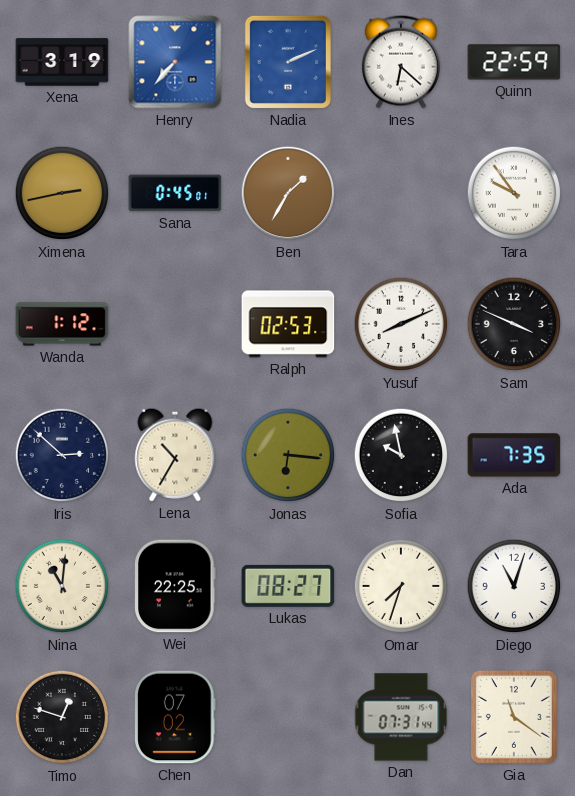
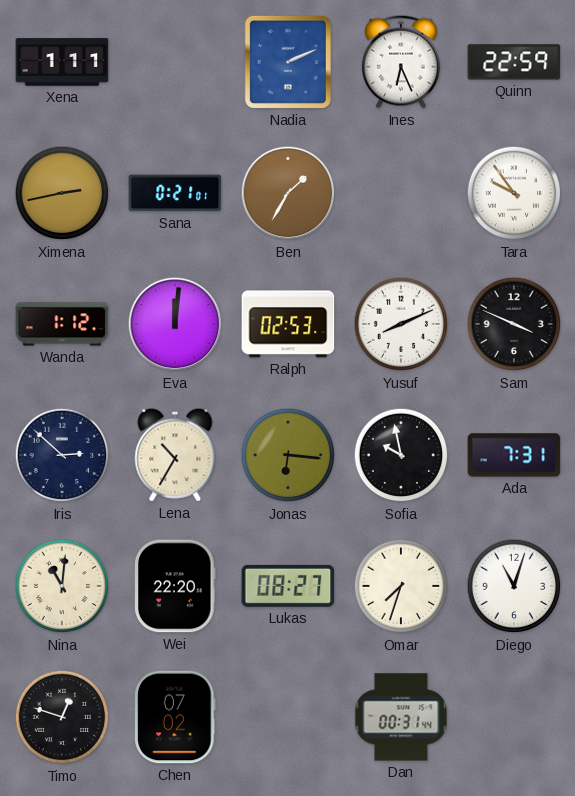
Xena: 3:19 -> 1:11 (62, 62)
Henry: 7:37 -> none (175, 62)
Ines: 6:22 -> 6:26 (401, 62)
Sana: 0:45 -> 0:21 (175, 193)
Eva: none -> 12:01 (175, 324)
Ada: 7:35 -> 7:31 (514, 455)
Wei: 22:25 -> 22:20 (175, 586)
Dan: 07:31 -> 00:31 (401, 717)
Gia: 11:21 -> none (514, 717)
